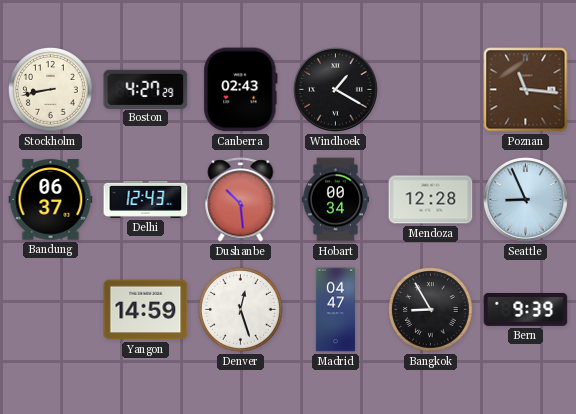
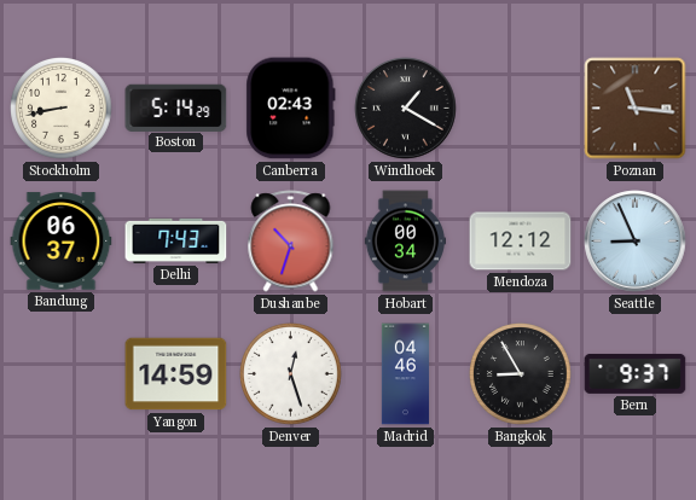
Boston: 4:27 -> 5:14 (176, 107)
Delhi: 12:43 -> 7:43 (176, 240)
Dushanbe: 10:29 -> 10:33 (291, 242)
Mendoza: 12:28 -> 12:12 (521, 242)
Madrid: 04:47 -> 04:46 (405, 374)
Bern: 9:39 -> 9:37 (636, 373)
